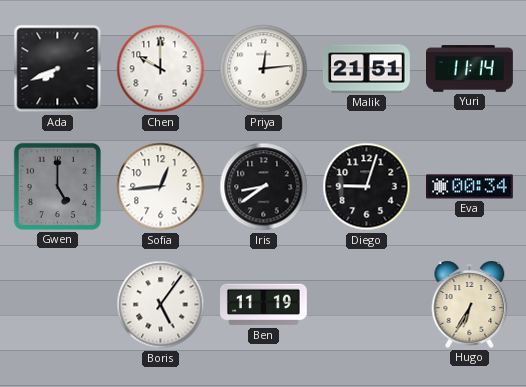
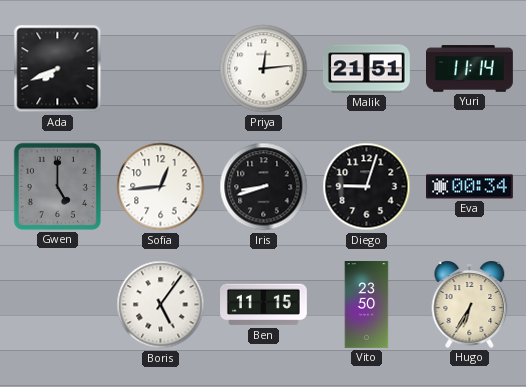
Chen: 10:00 -> none (161, 69)
Iris: 8:39 -> 8:42 (264, 187)
Ben: 11:19 -> 11:15 (264, 305)
Vito: none -> 23:50 (367, 305)
